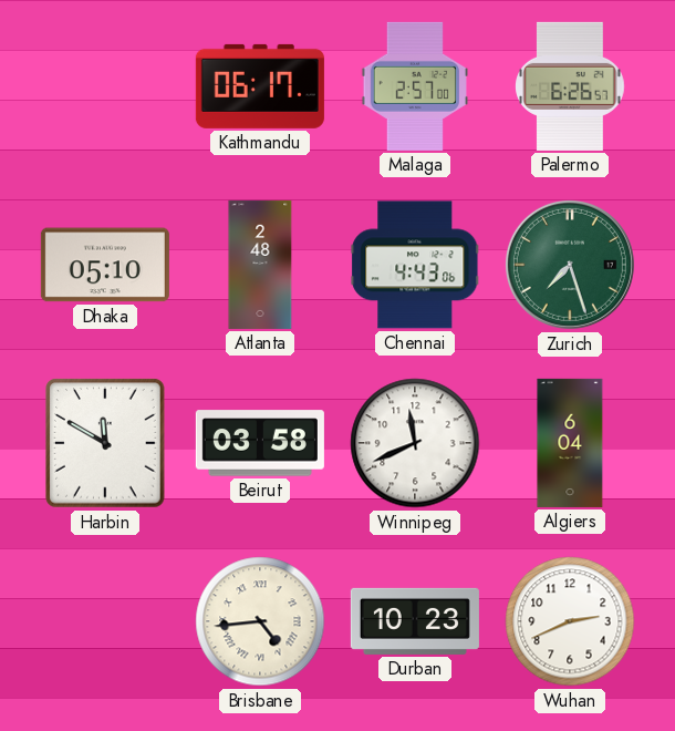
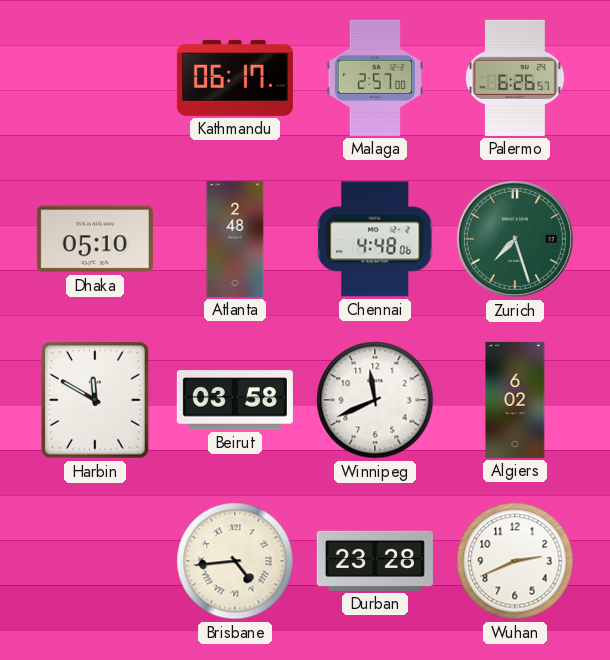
Chennai: 4:43 -> 4:48 (375, 239)
Algiers: 6:04 -> 6:02 (515, 400)
Durban: 10:23 -> 23:28 (375, 561)
